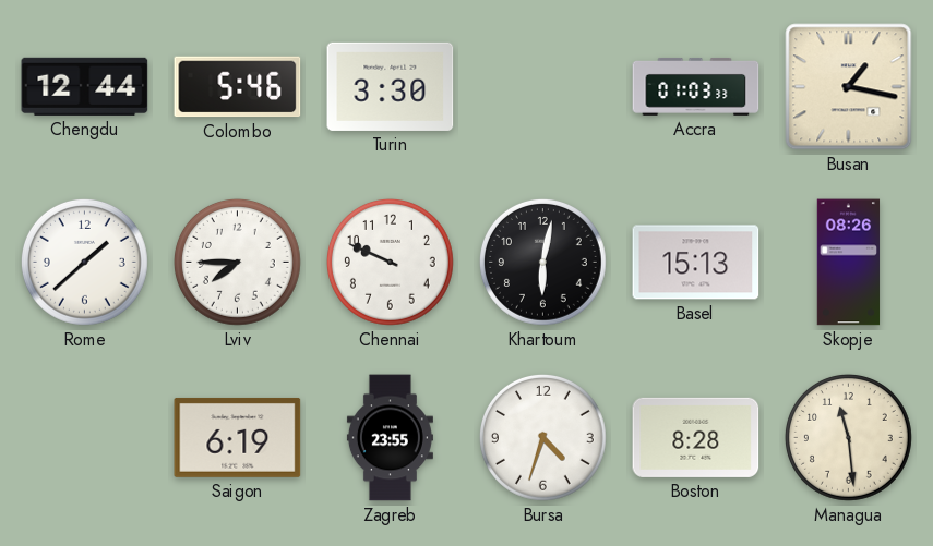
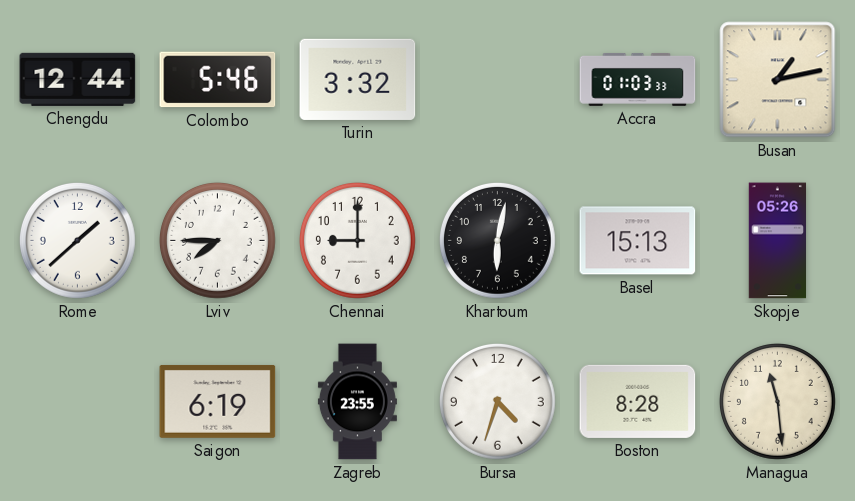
Turin: 3:30 -> 3:32 (358, 79)
Busan: 1:17 -> 1:13 (778, 80)
Chennai: 9:49 -> 9:00 (357, 240)
Skopje: 08:26 -> 05:26 (778, 241)
